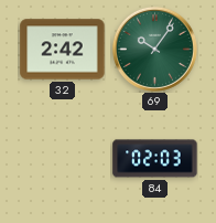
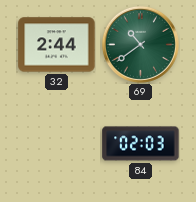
32: 2:42 -> 2:44 (57, 45)
69: 10:06 -> 10:39 (140, 44)
